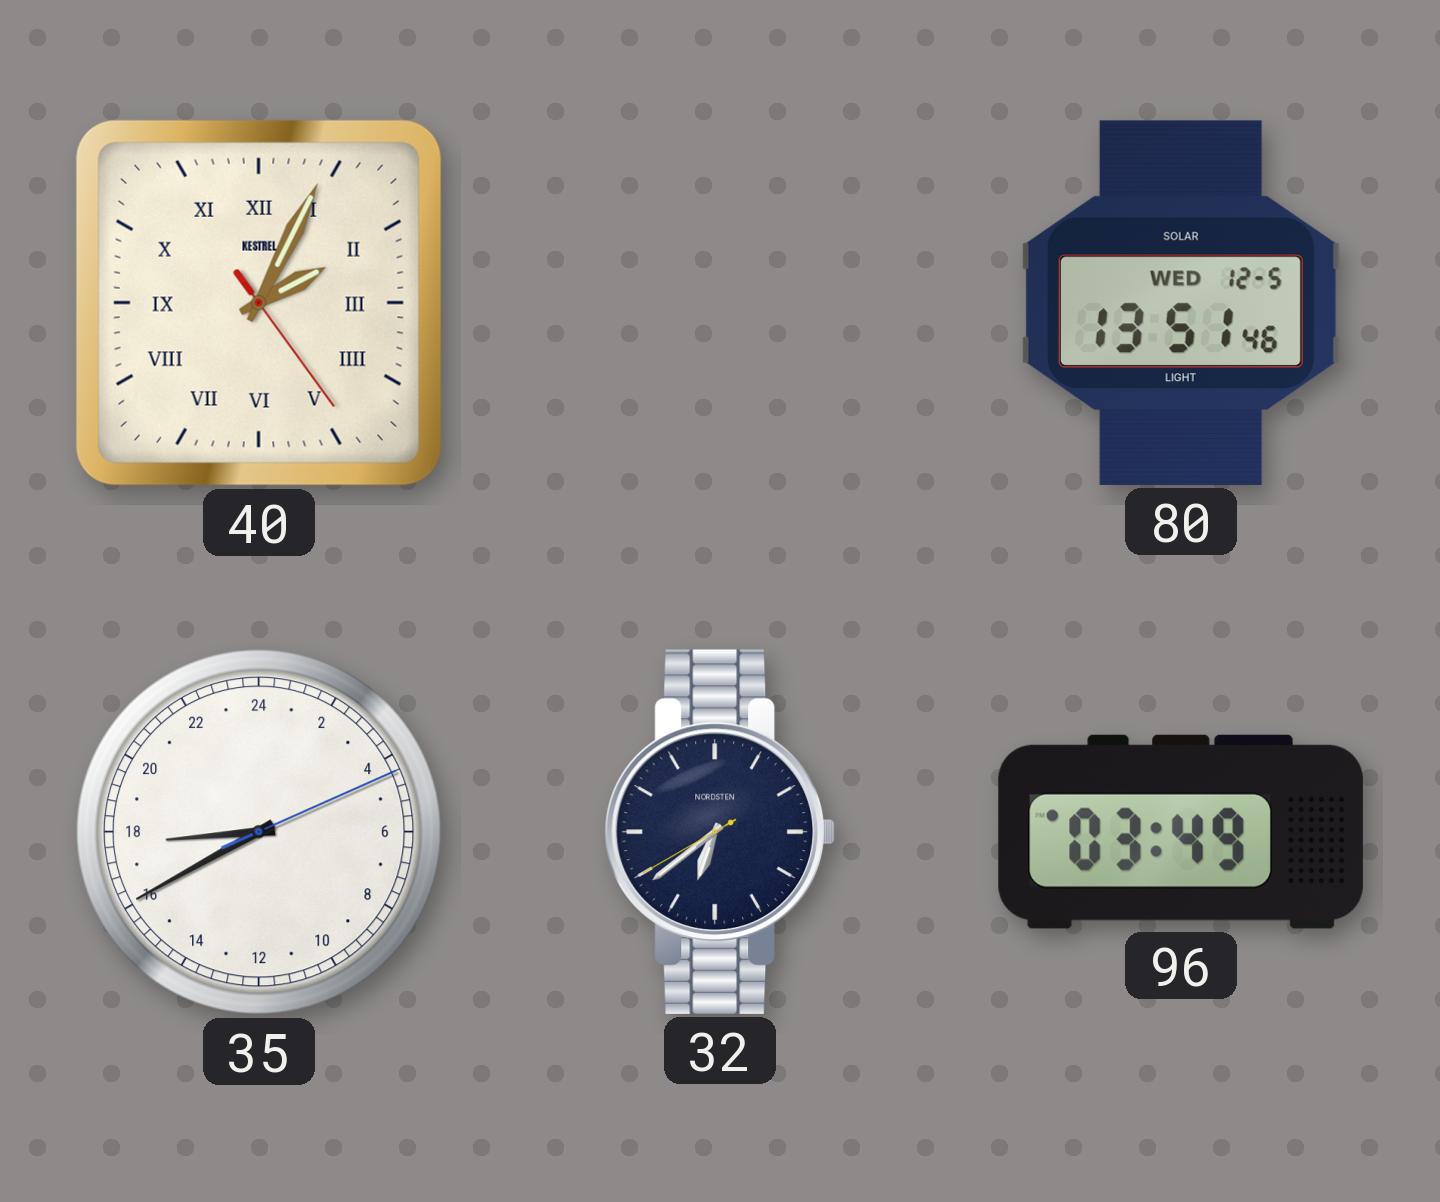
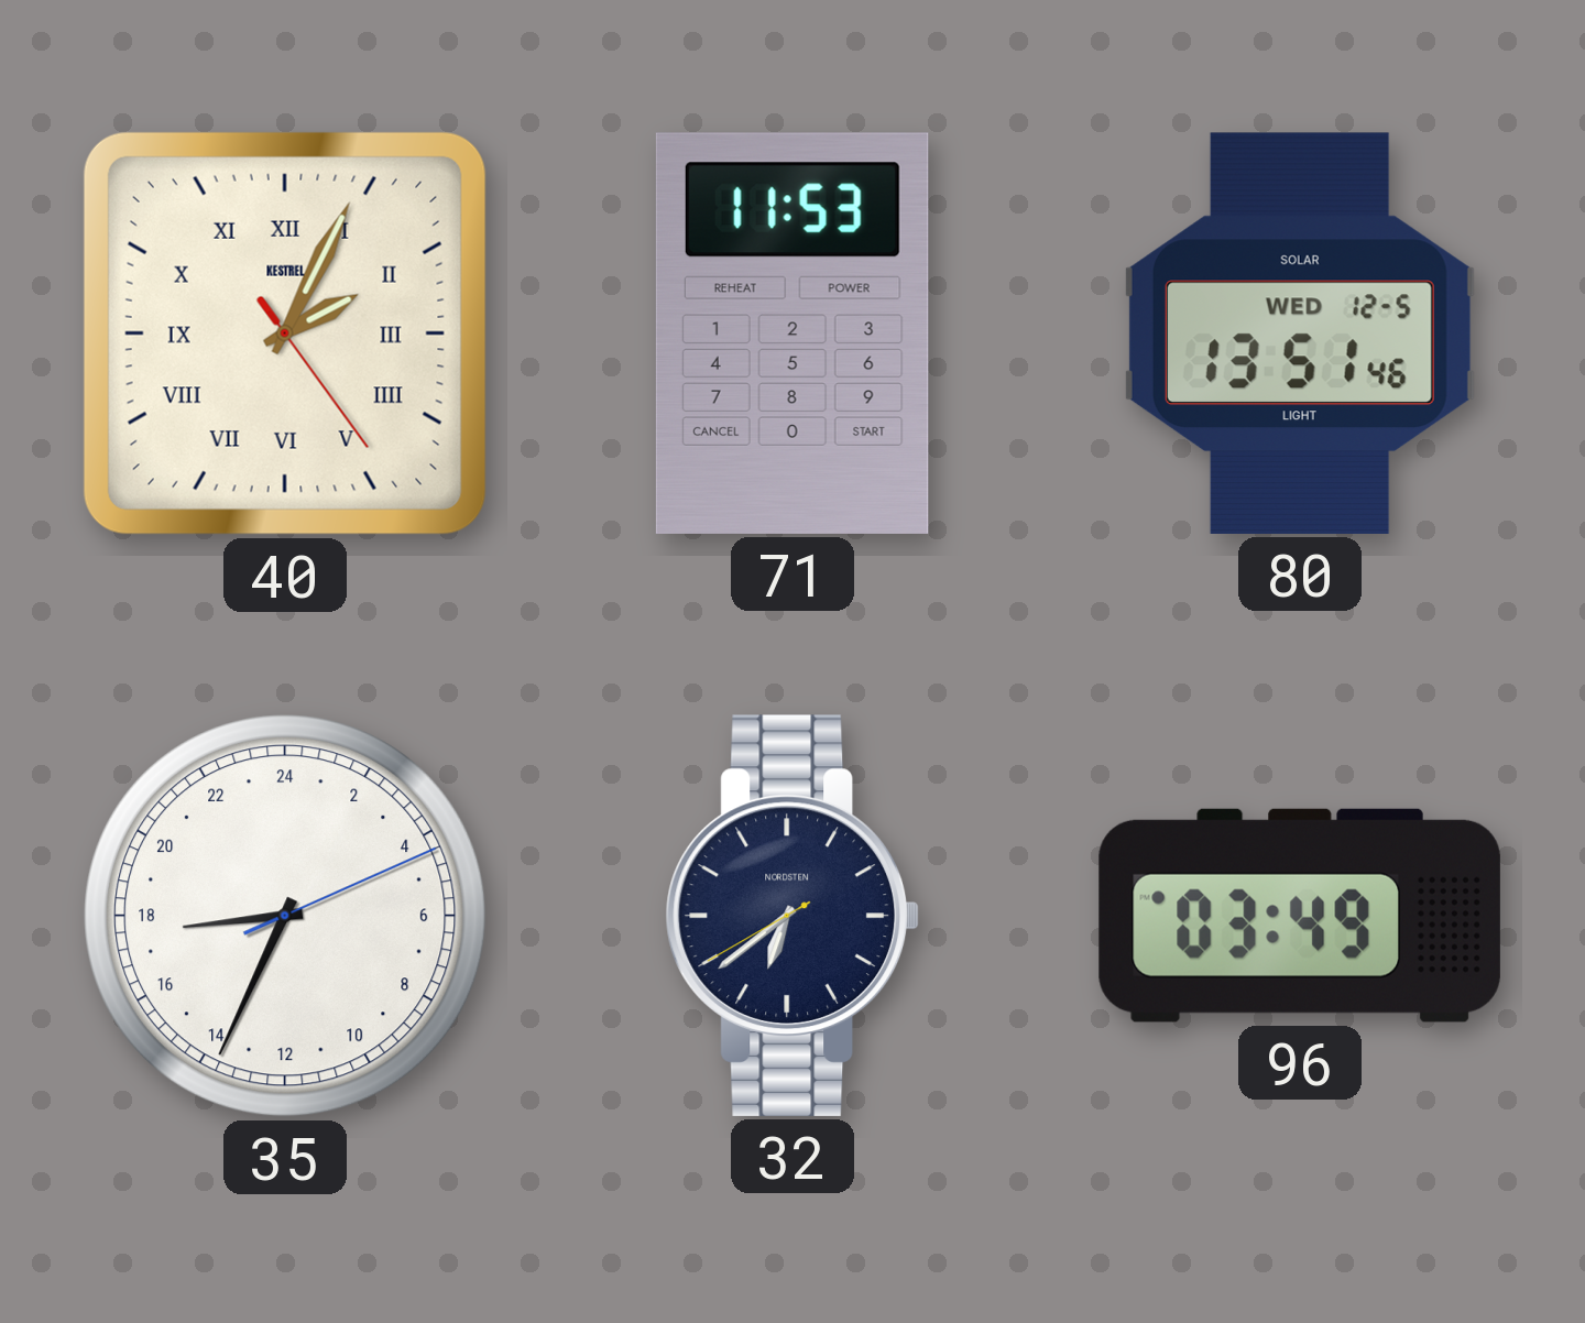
71: none -> 11:53 (792, 334)
35: 17:40 -> 17:34 (286, 917)
